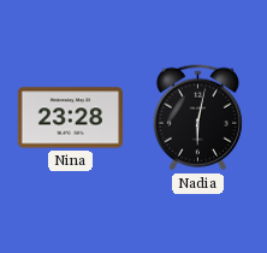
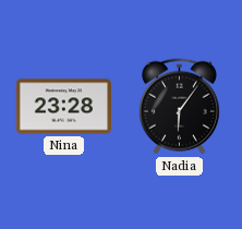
Nadia: 6:02 -> 6:06 (179, 107)
